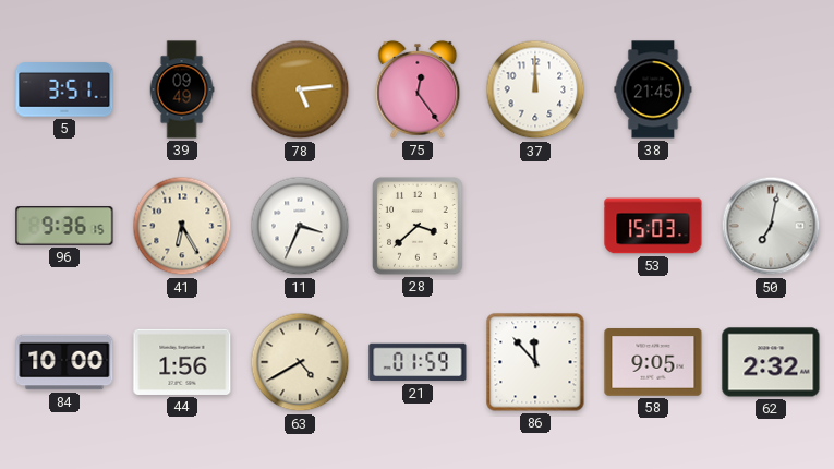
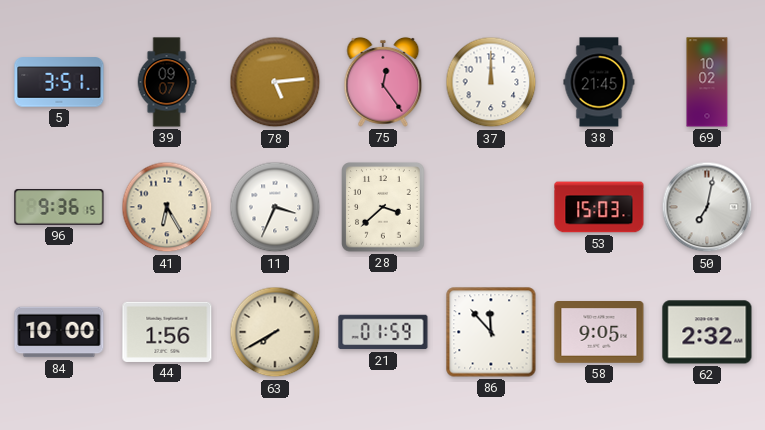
39: 09:49 -> 09:07 (167, 82)
69: none -> 10:02 (707, 82)
63: 4:40 -> 7:40 (275, 332)
